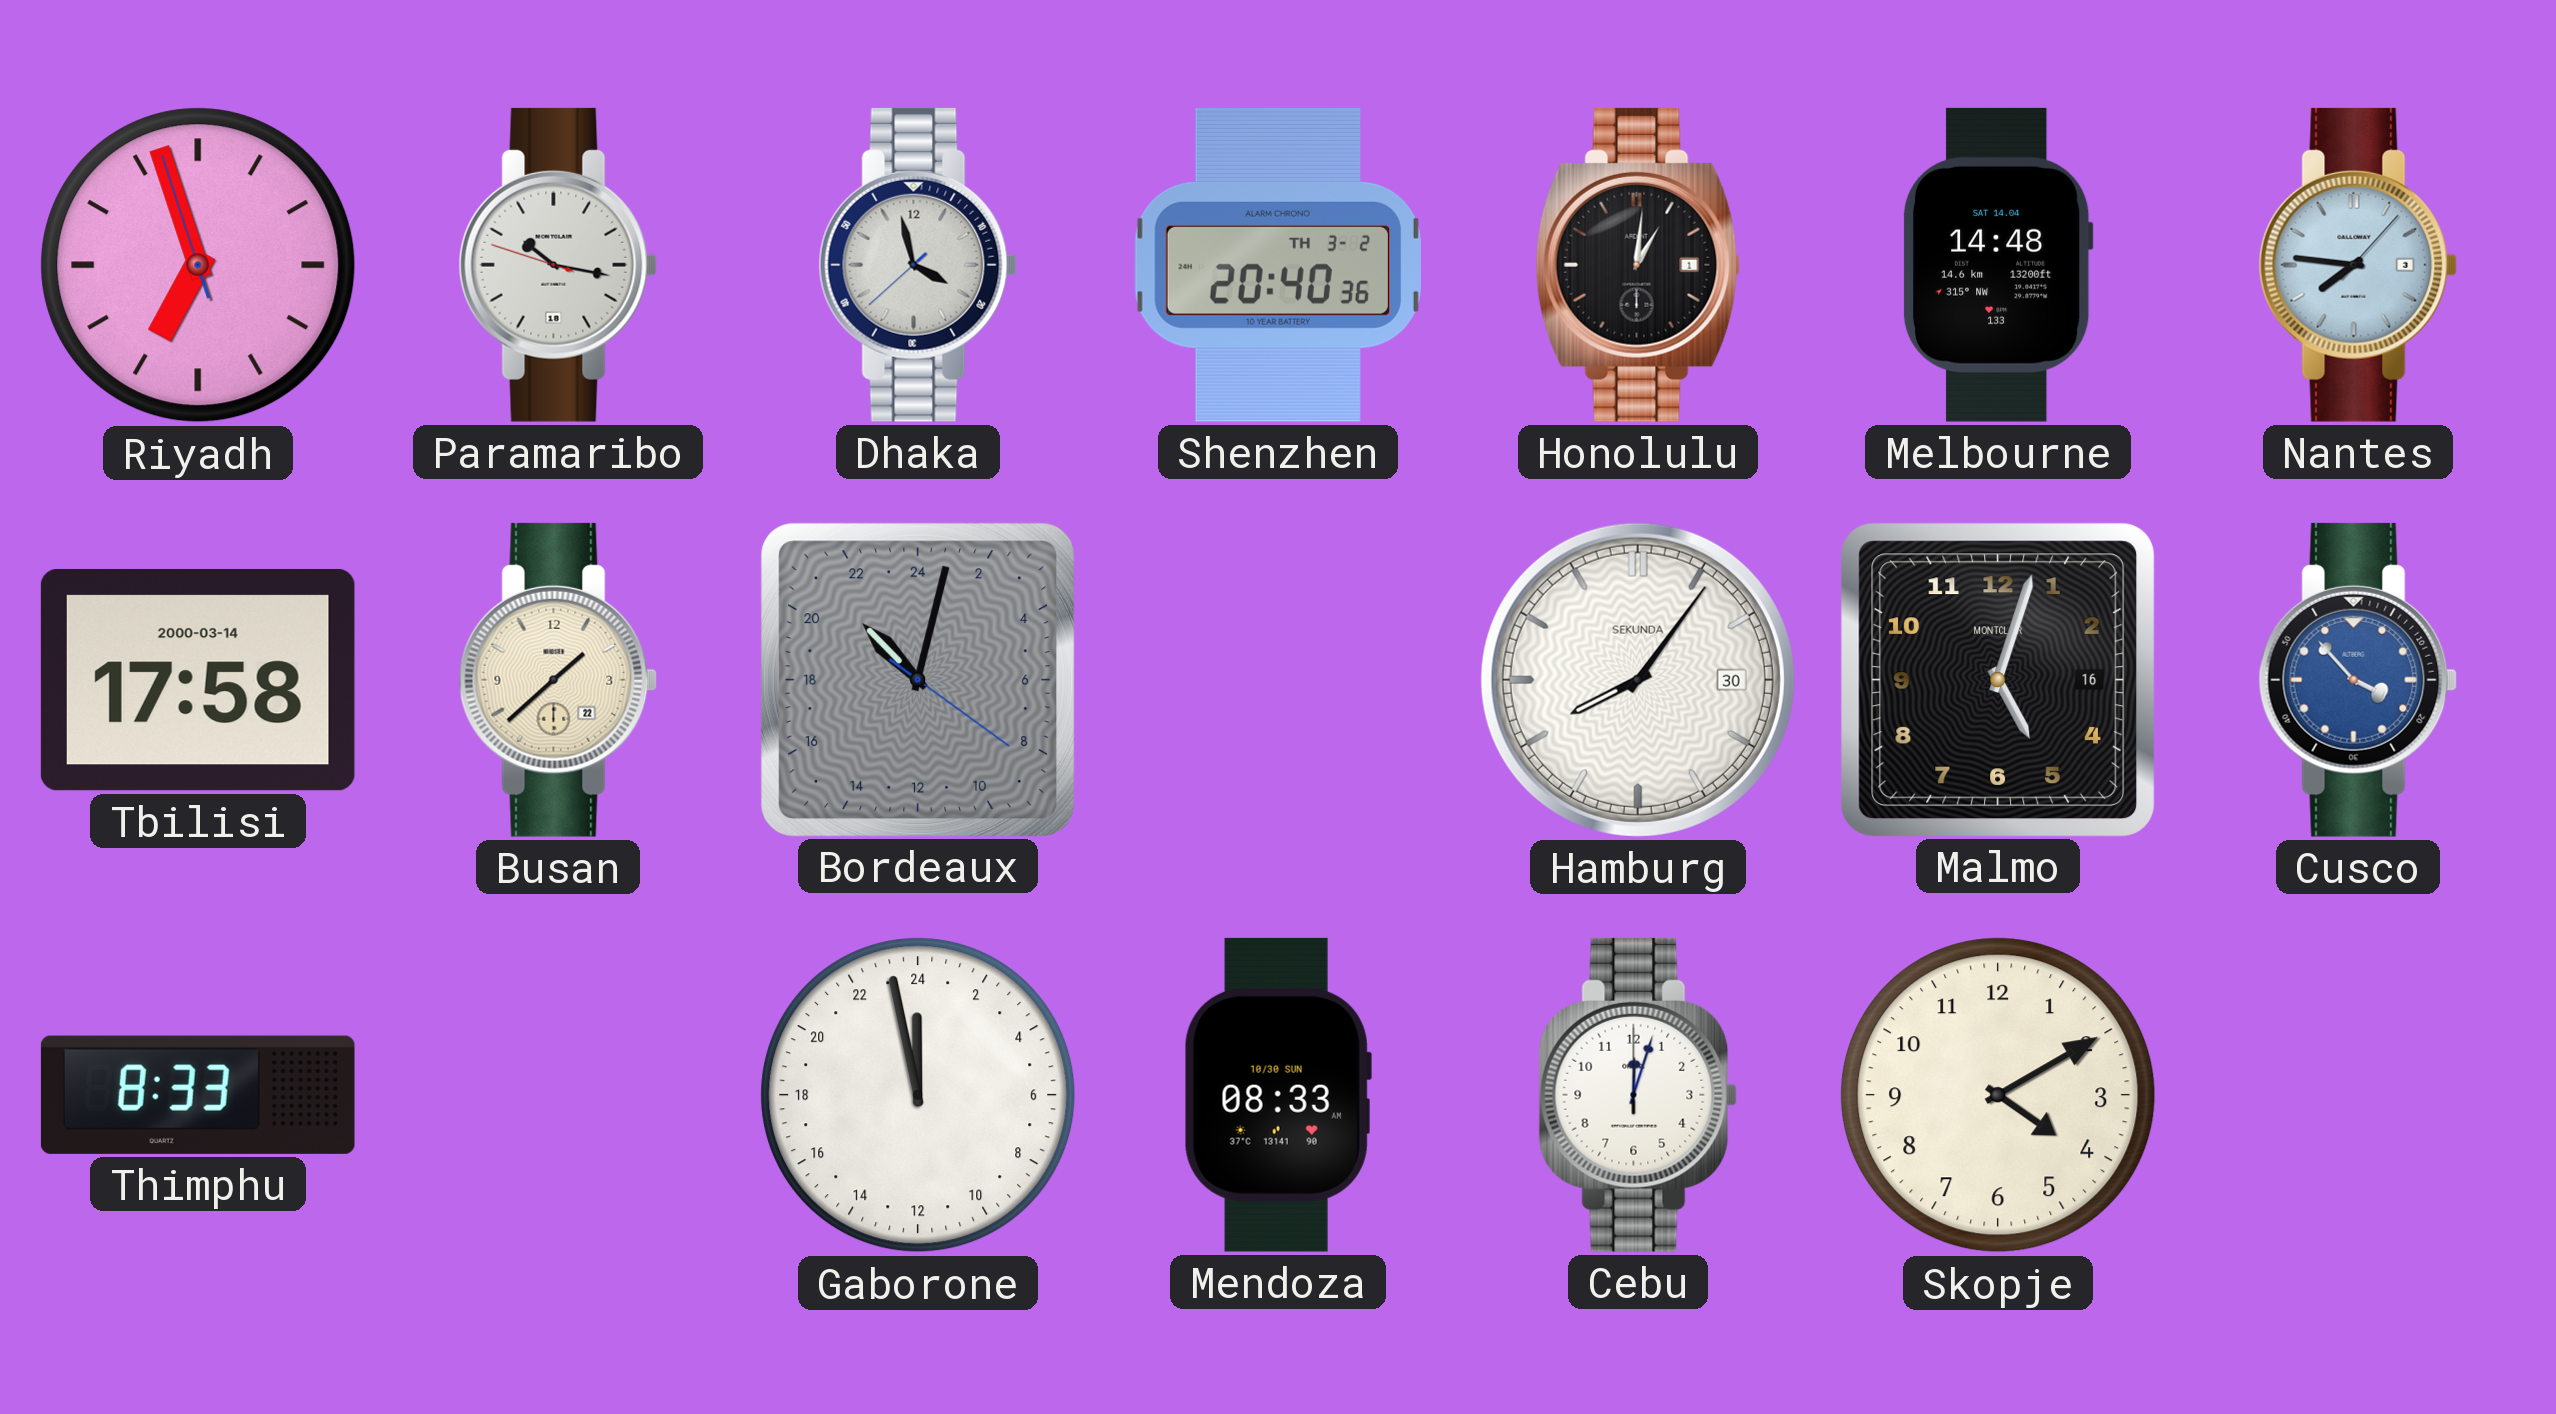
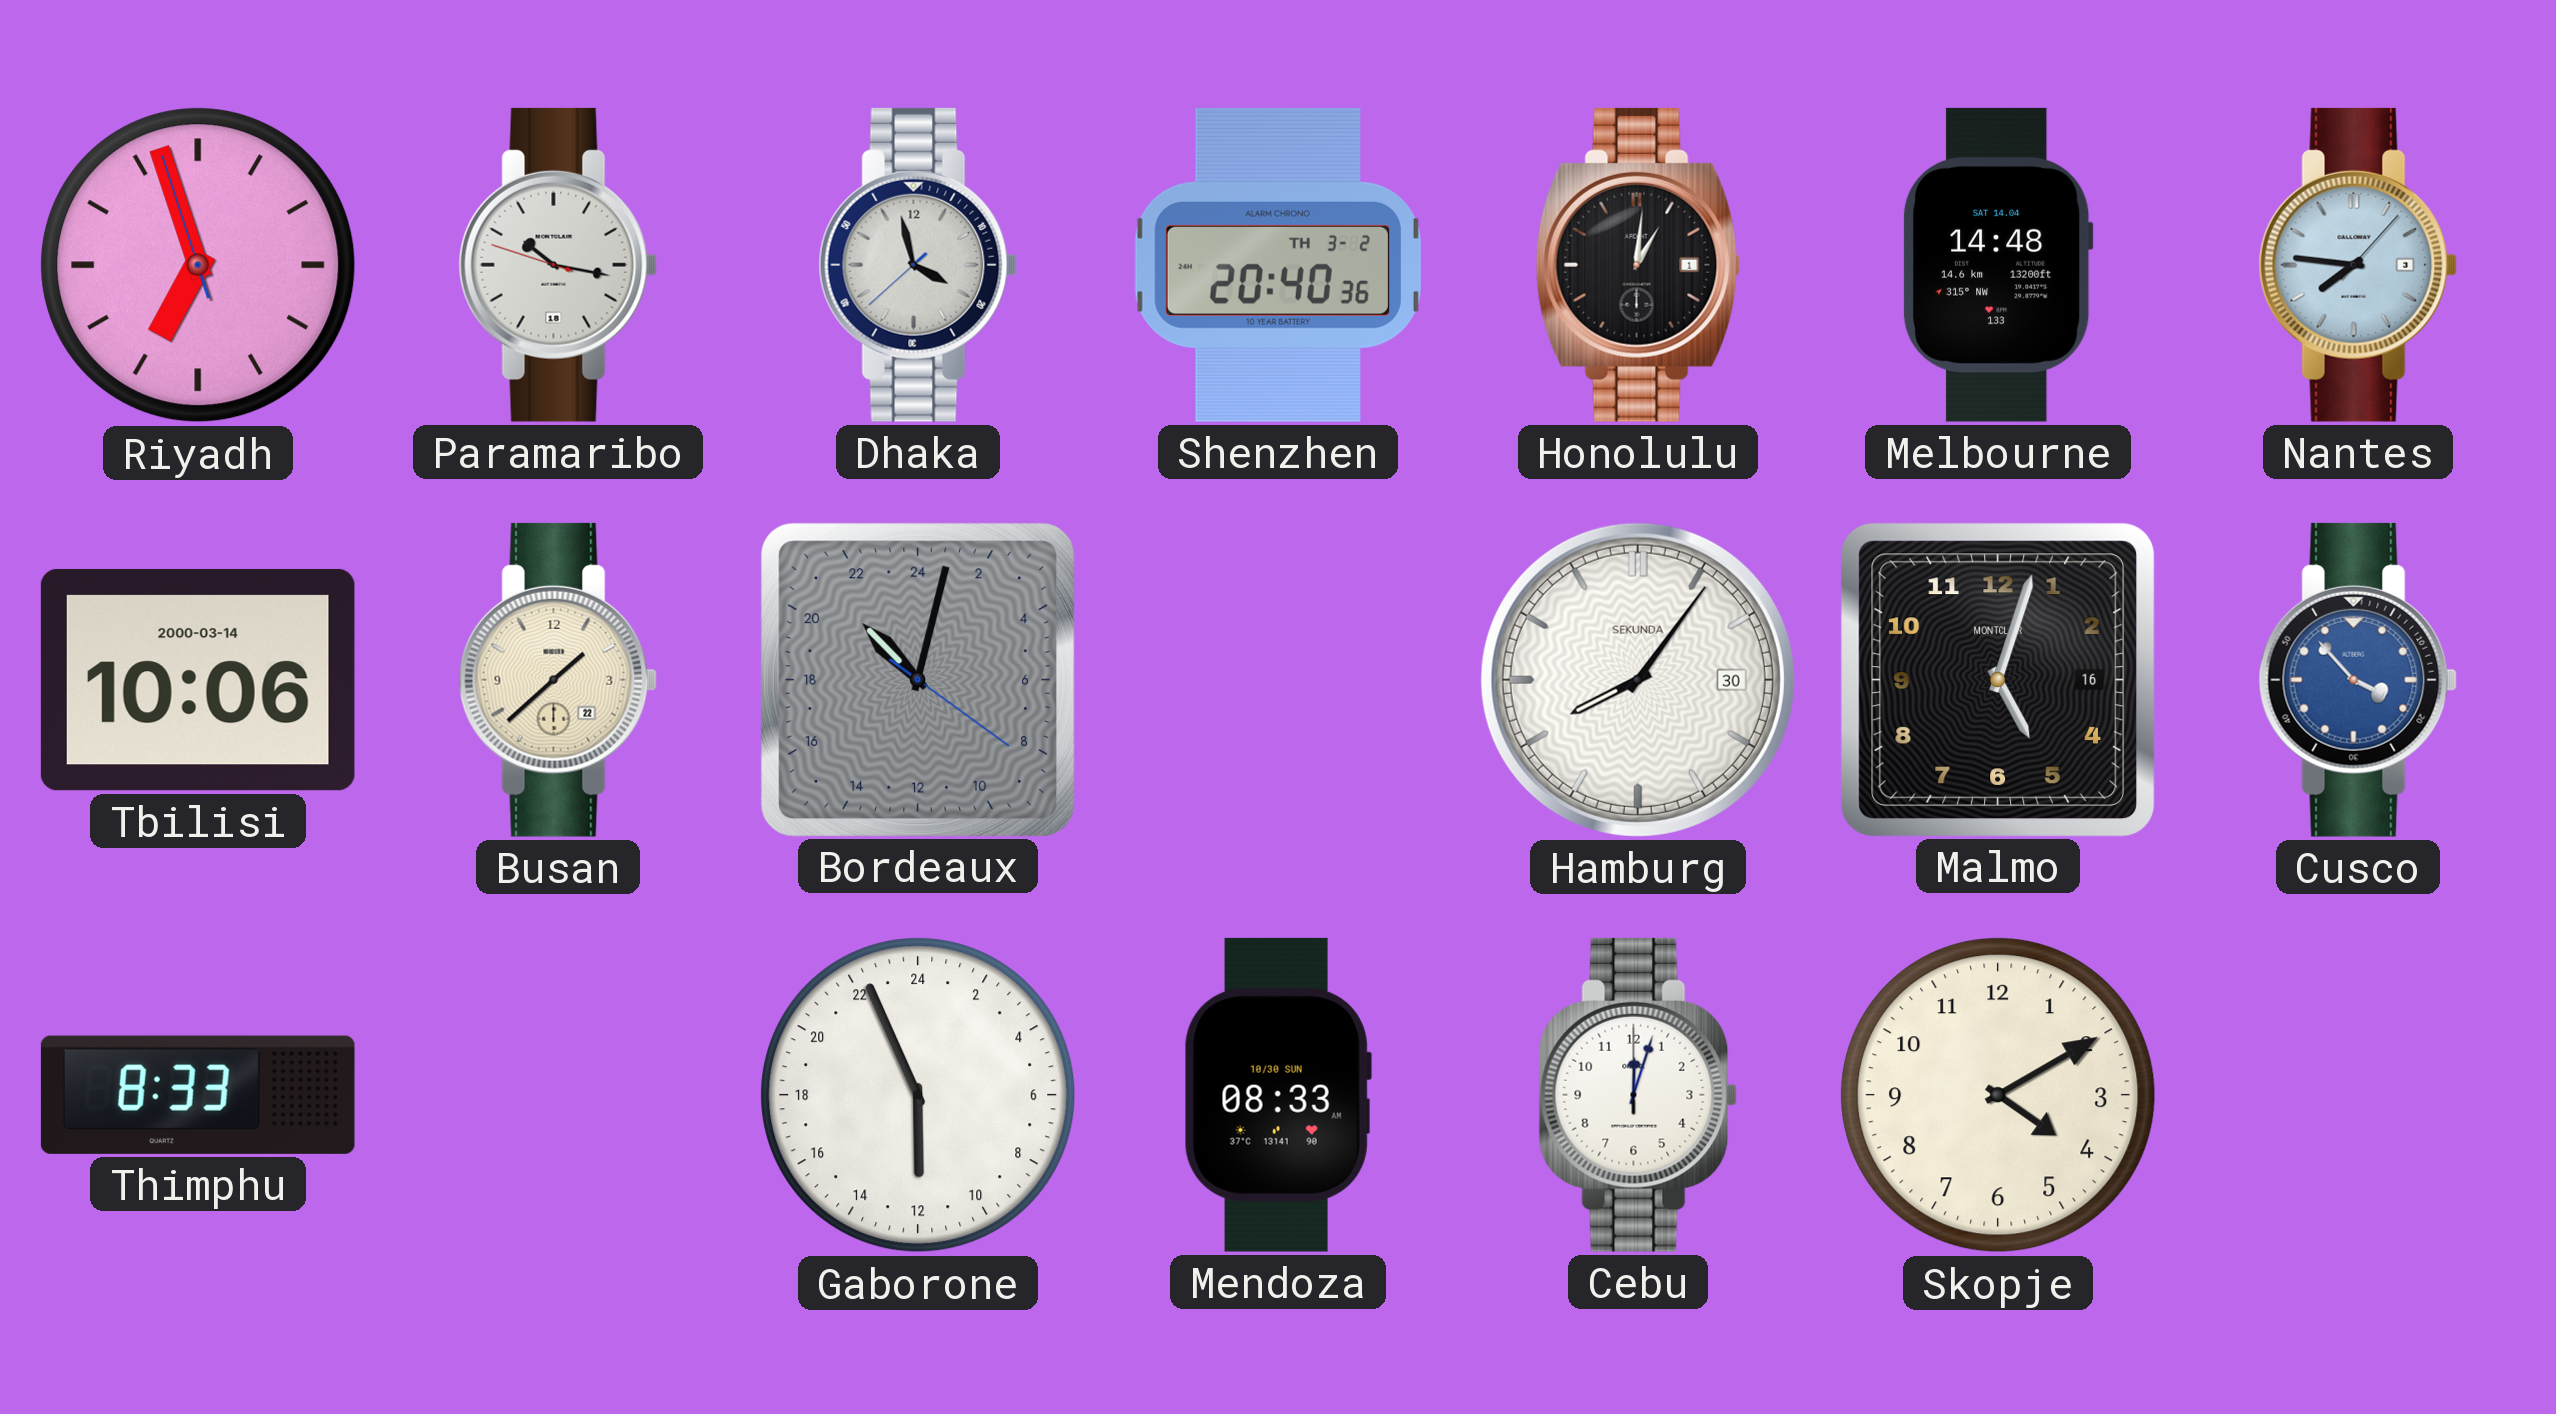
Tbilisi: 17:58 -> 10:06 (198, 680)
Gaborone: 23:58 -> 11:56 (918, 1095)
